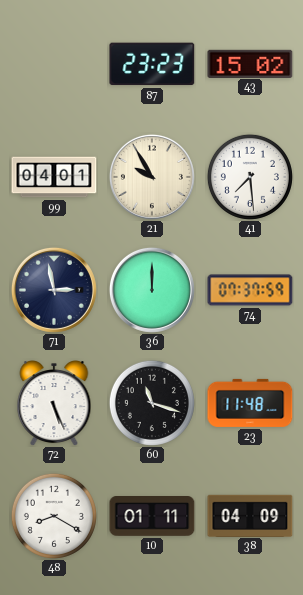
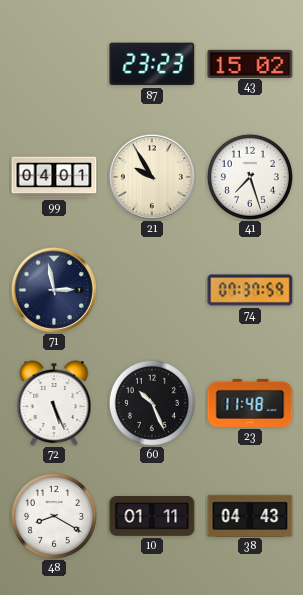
41: 7:29 -> 7:27 (250, 177)
36: 12:00 -> none (152, 290)
60: 11:18 -> 10:26 (152, 403)
38: 04:09 -> 04:43 (250, 515)
